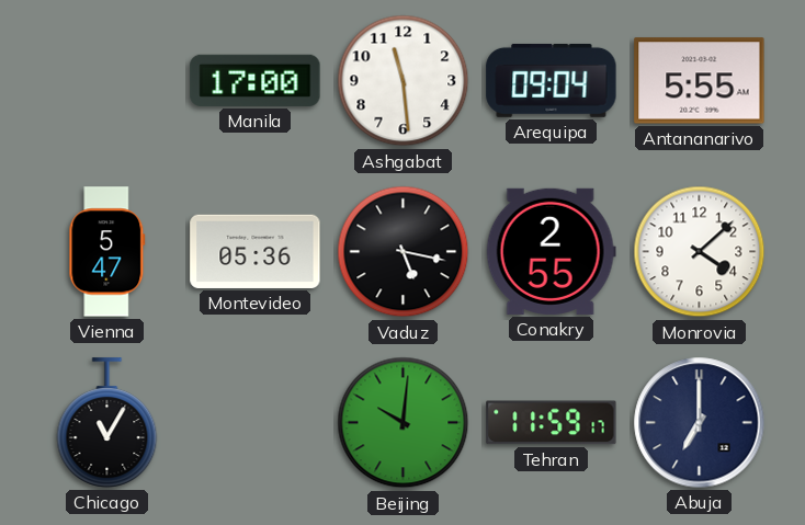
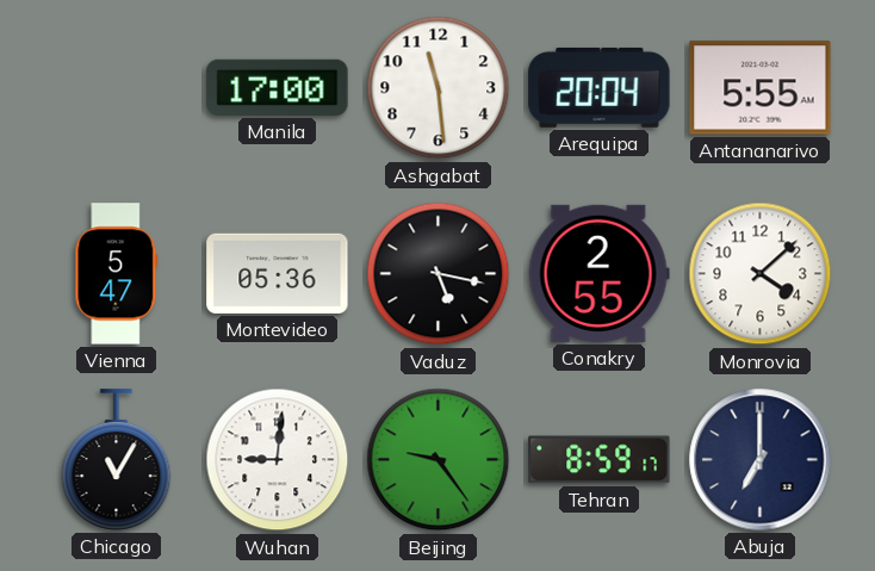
Arequipa: 09:04 -> 20:04 (600, 87)
Wuhan: none -> 9:01 (278, 460)
Beijing: 10:01 -> 9:24 (439, 460)
Tehran: 11:59 -> 8:59 (600, 460)
